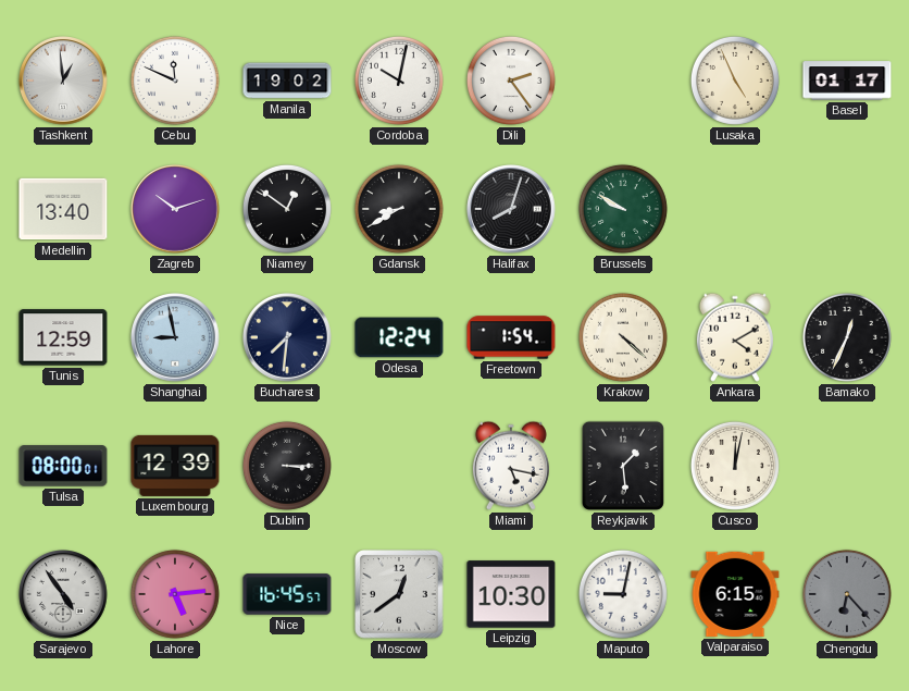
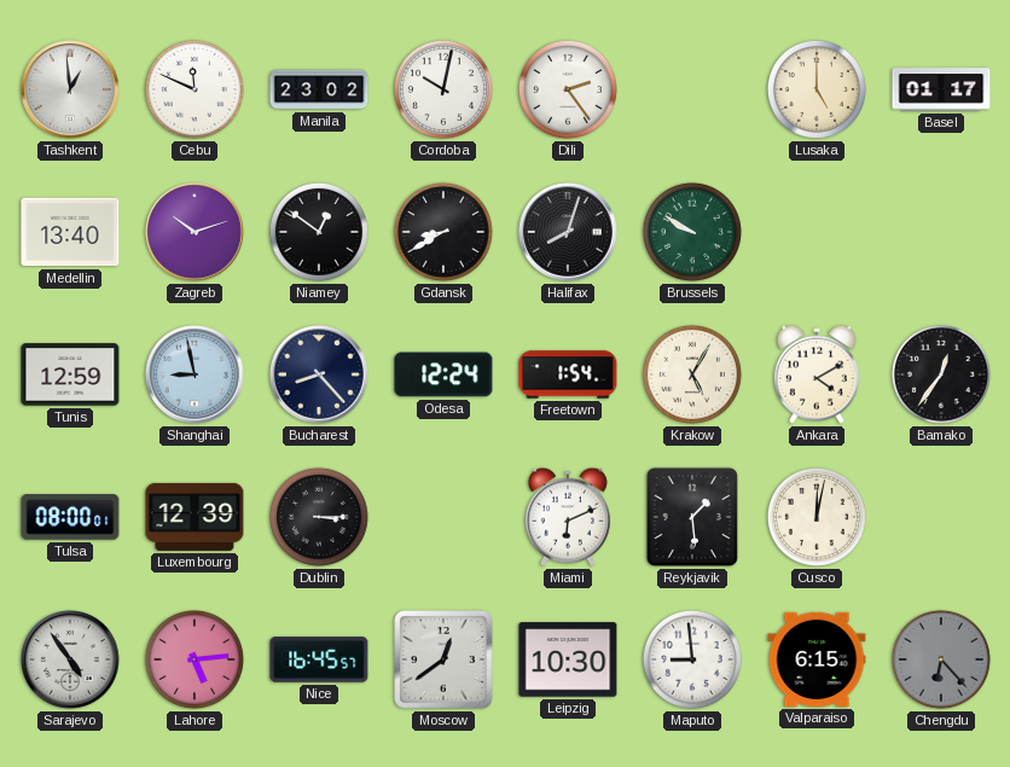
Manila: 19:02 -> 23:02 (319, 89)
Lusaka: 4:56 -> 5:00 (817, 89)
Bucharest: 7:31 -> 8:23 (320, 376)
Krakow: 4:22 -> 5:05 (692, 374)
Bamako: 12:34 -> 12:36 (941, 374)
Miami: 5:17 -> 6:11 (568, 517)
Maputo: 9:02 -> 8:59 (692, 659)
